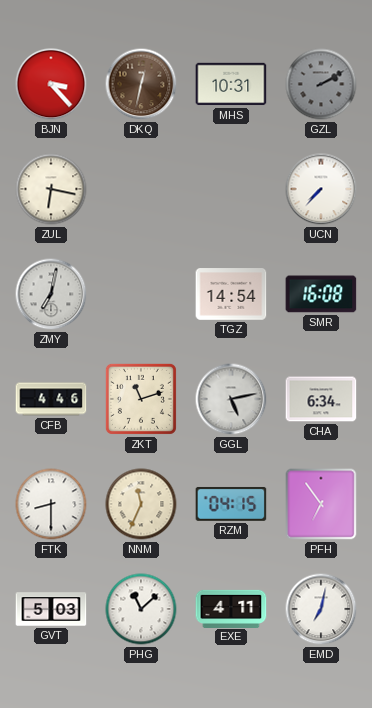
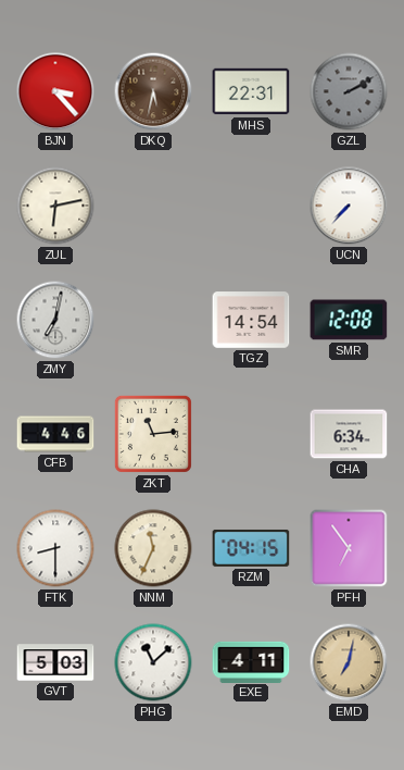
DKQ: 12:32 -> 5:32 (153, 91)
MHS: 10:31 -> 22:31 (251, 91)
ZUL: 6:17 -> 6:13 (55, 206)
SMR: 16:08 -> 12:08 (349, 320)
ZKT: 11:12 -> 11:14 (153, 434)
GGL: 5:13 -> none (231, 399)
EMD dial: white -> champagne (349, 662)
